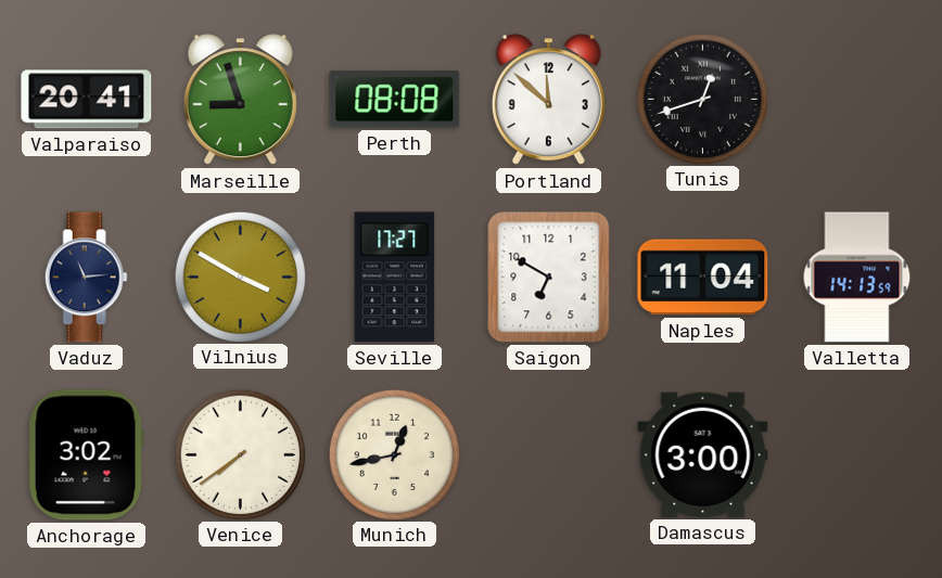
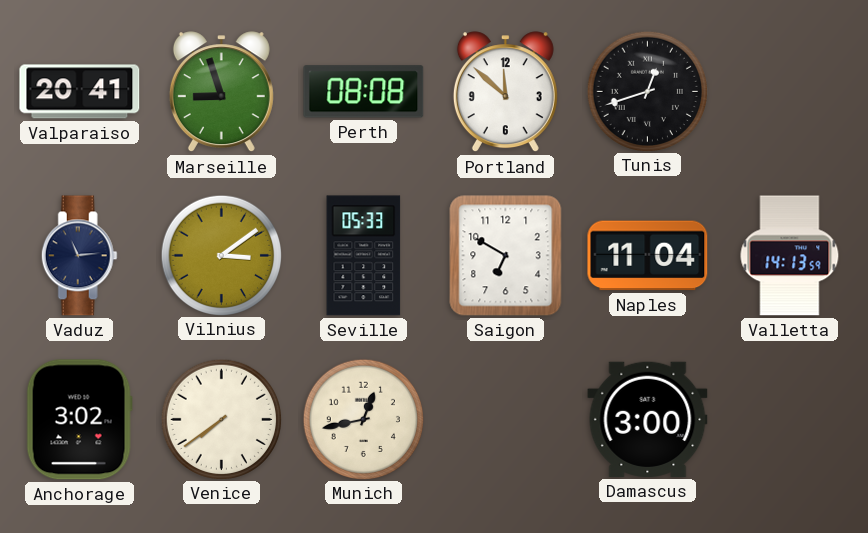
Vilnius: 3:50 -> 3:09 (221, 255)
Seville: 17:27 -> 05:33 (364, 256)
